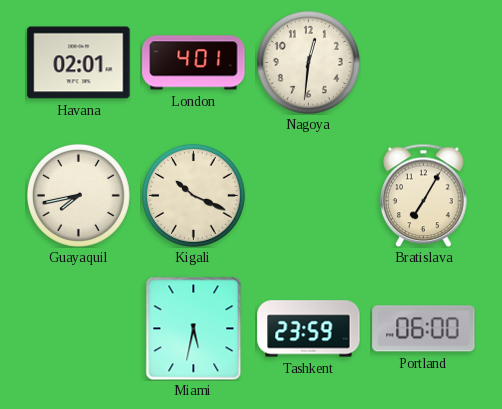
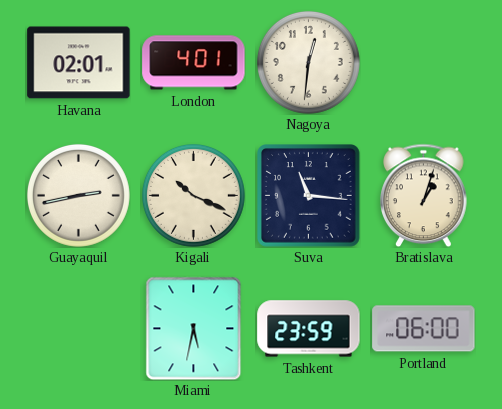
Guayaquil: 7:43 -> 2:43 (78, 195)
Suva: none -> 11:16 (309, 196)
Bratislava: 7:05 -> 1:03 (424, 195)
